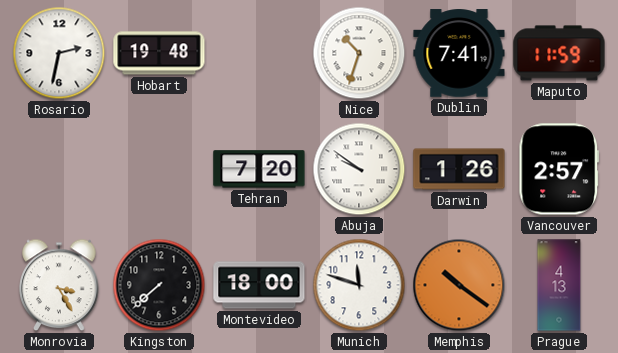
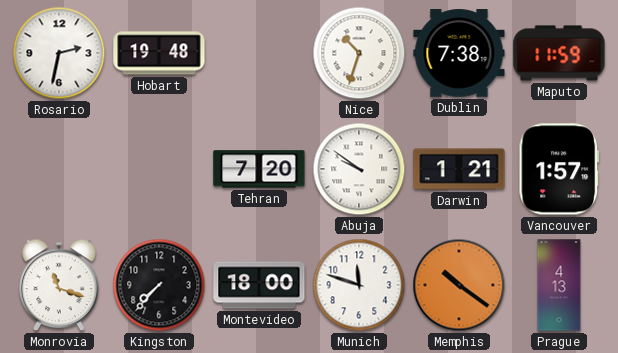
Dublin: 7:41 -> 7:38 (459, 53)
Darwin: 1:26 -> 1:21 (459, 169)
Vancouver: 2:57 -> 1:57 (559, 169)
Monrovia: 3:25 -> 11:18 (59, 285)
Kingston: 7:38 -> 7:37 (159, 285)
